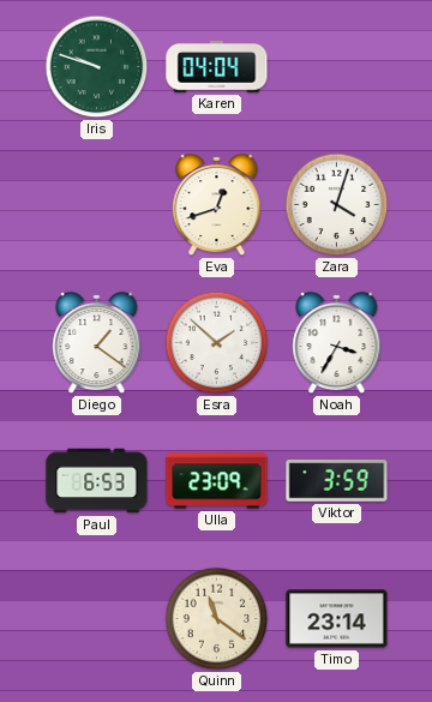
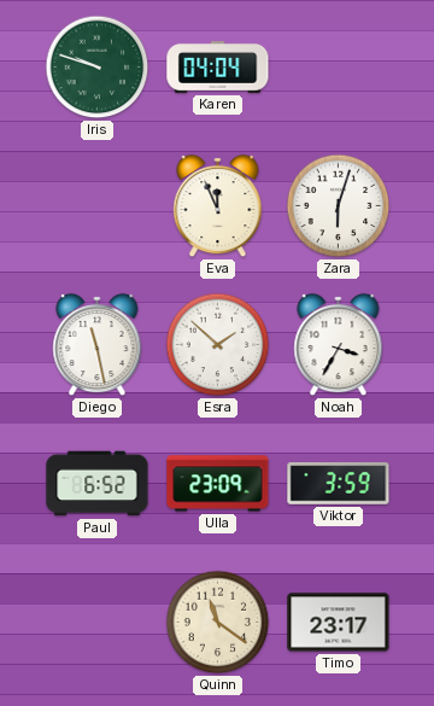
Eva: 12:42 -> 11:56 (218, 206)
Zara: 4:03 -> 6:03 (339, 206)
Diego: 1:21 -> 11:28 (98, 345)
Paul: 6:53 -> 6:52 (98, 484)
Timo: 23:14 -> 23:17 (339, 623)
